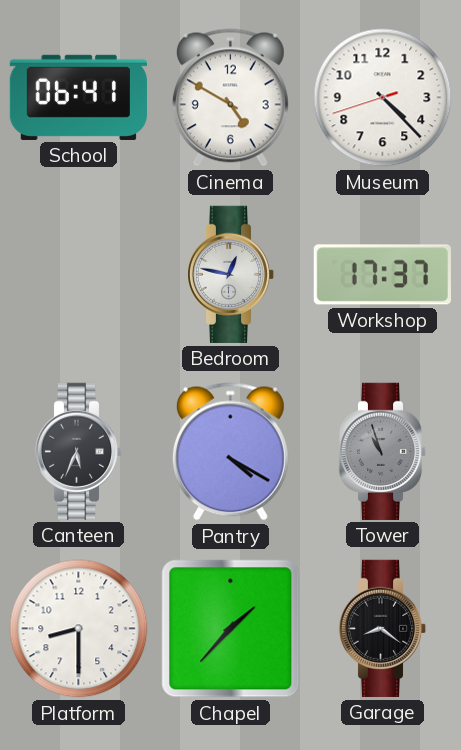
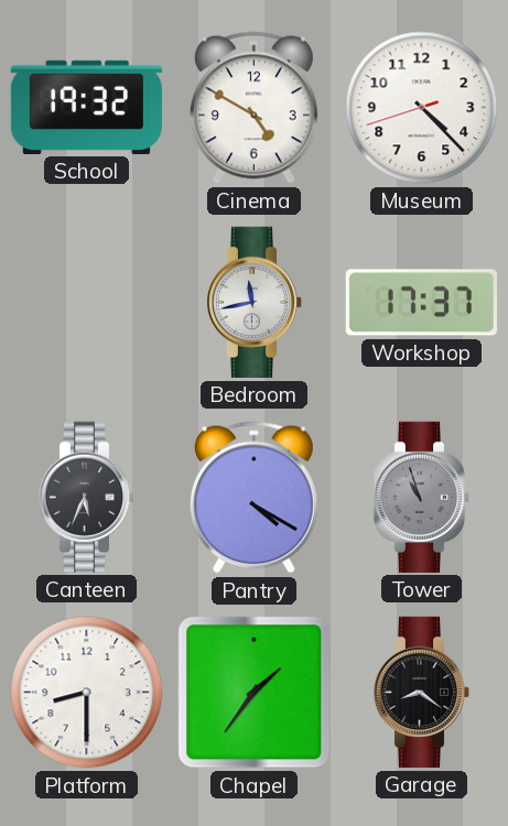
School: 06:41 -> 19:32 (86, 107)
Bedroom: 12:47 -> 11:43 (255, 302)
Chapel: 1:37 -> 1:36 (255, 693)
